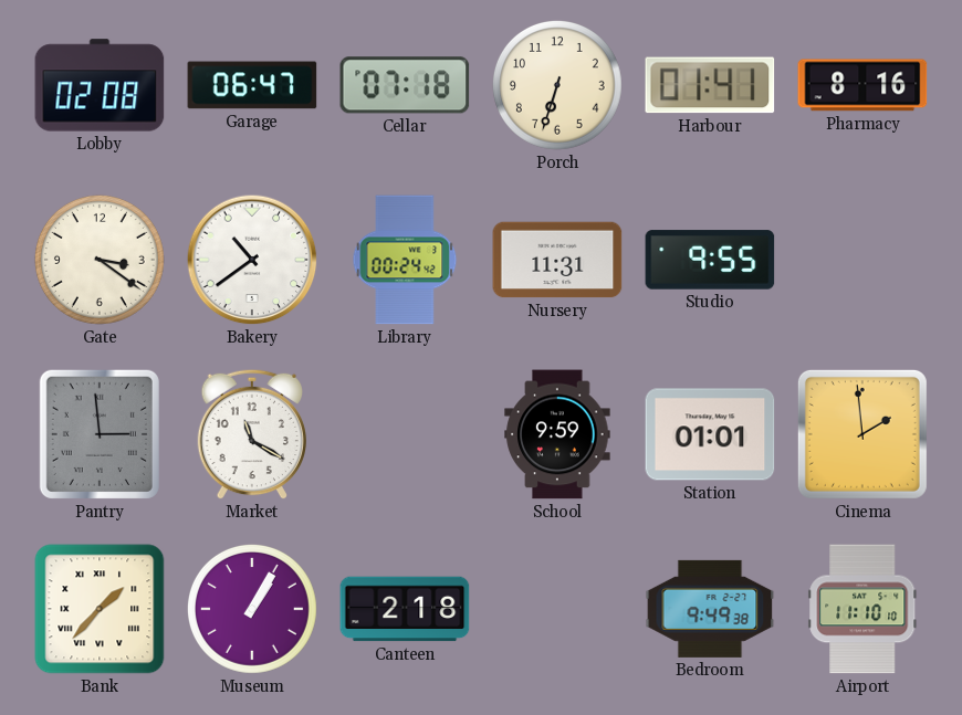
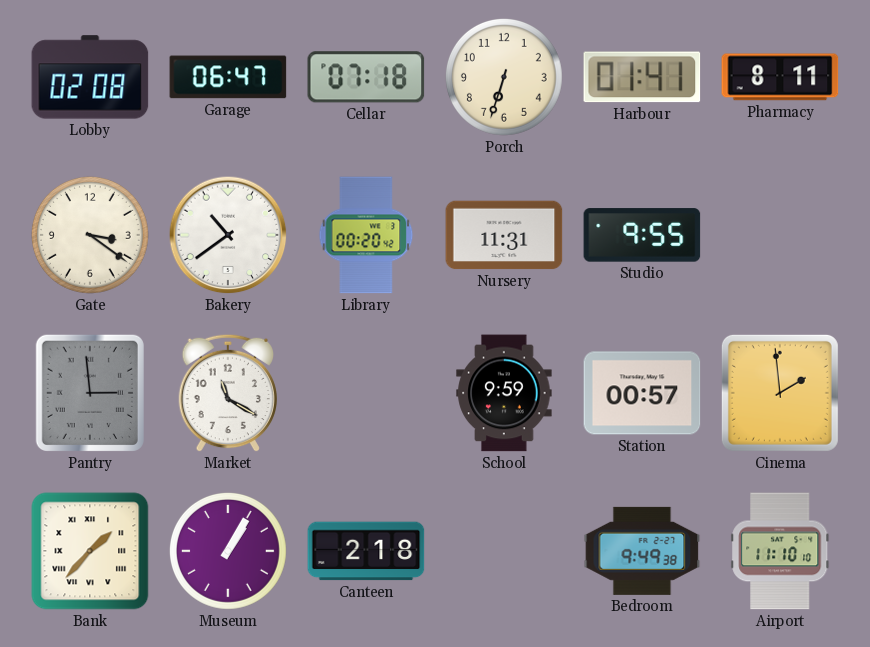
Pharmacy: 8:16 -> 8:11 (780, 77)
Library: 00:24 -> 00:20 (366, 235)
Station: 01:01 -> 00:57 (642, 393)
